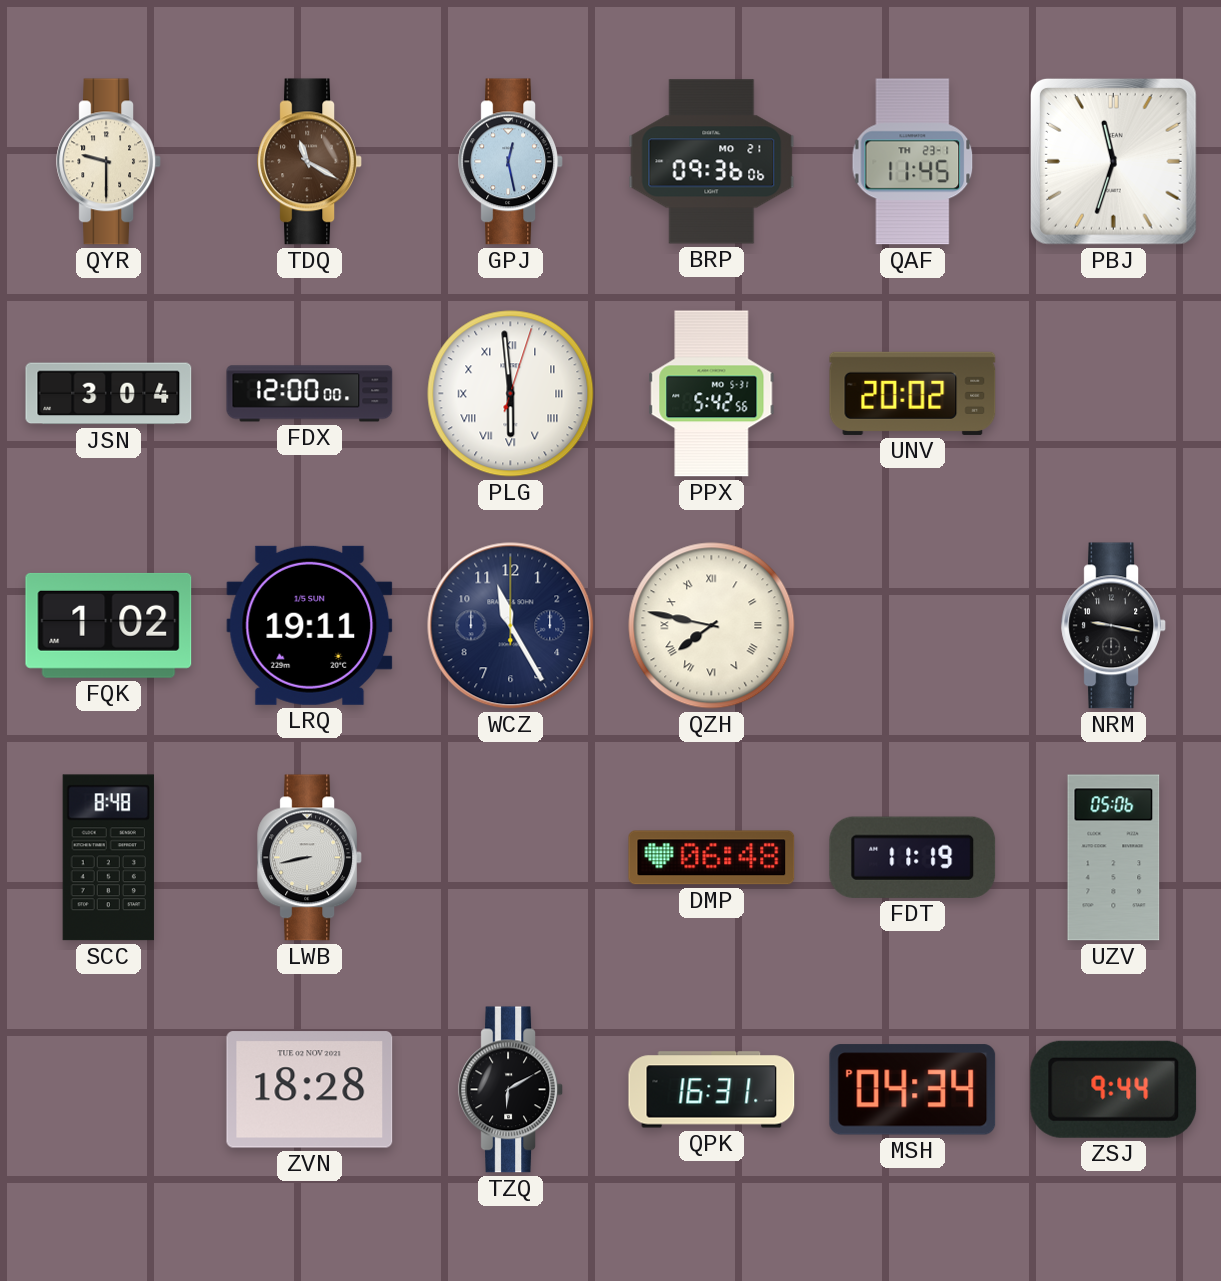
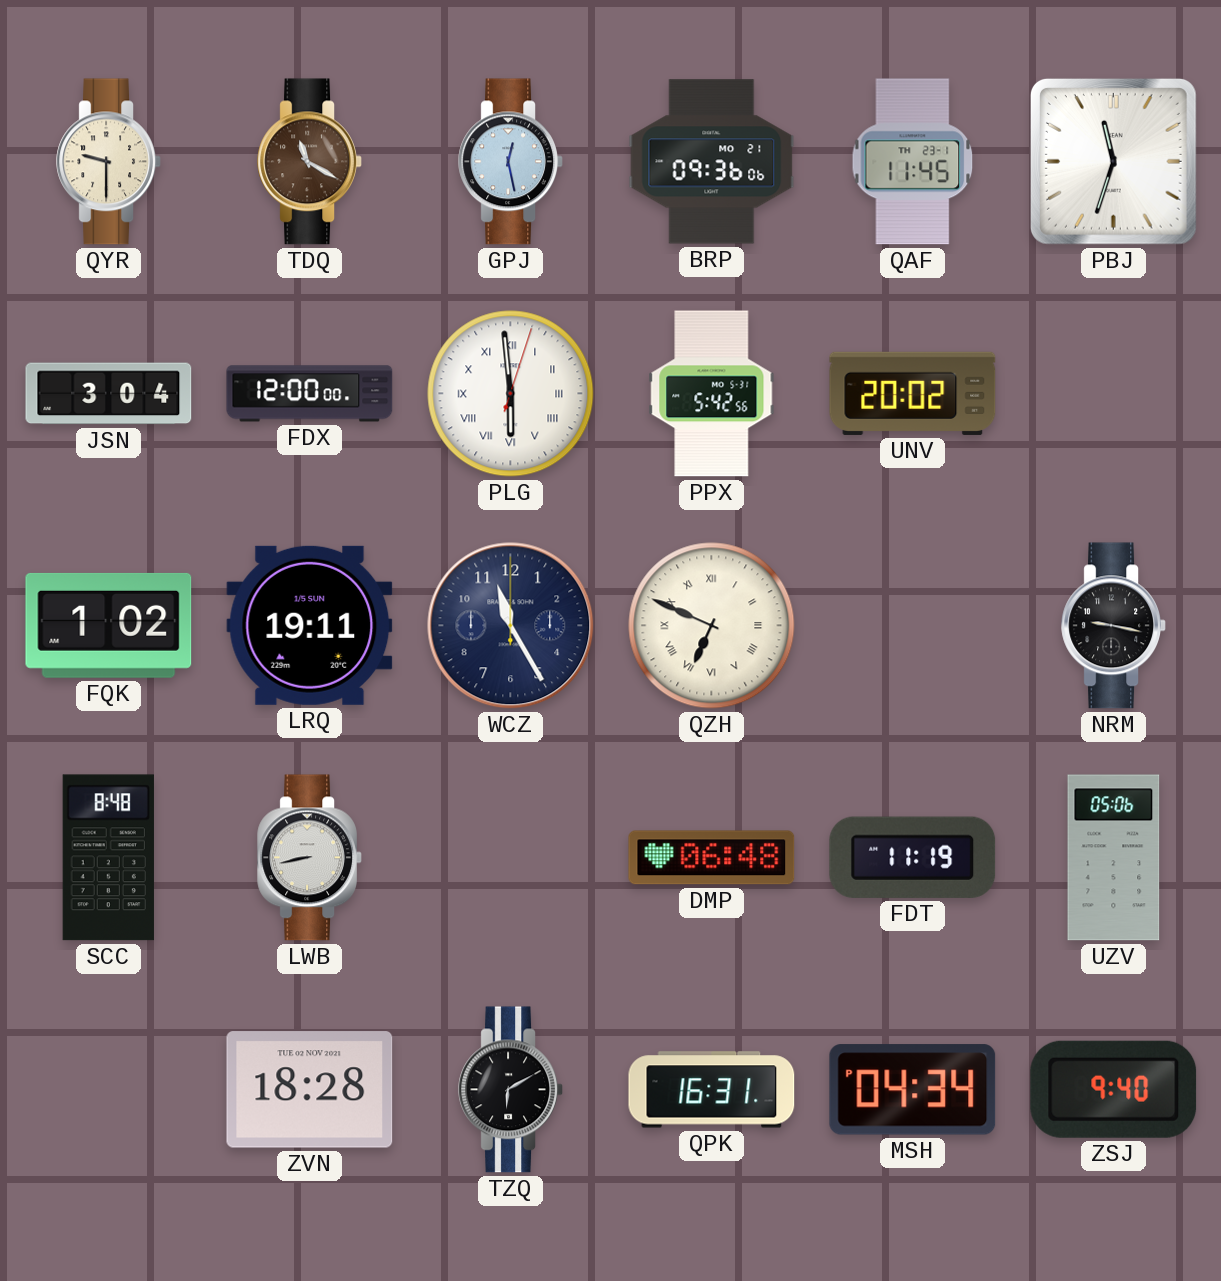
QZH: 7:47 -> 6:49 (712, 626)
ZSJ: 9:44 -> 9:40 (1114, 1089)
